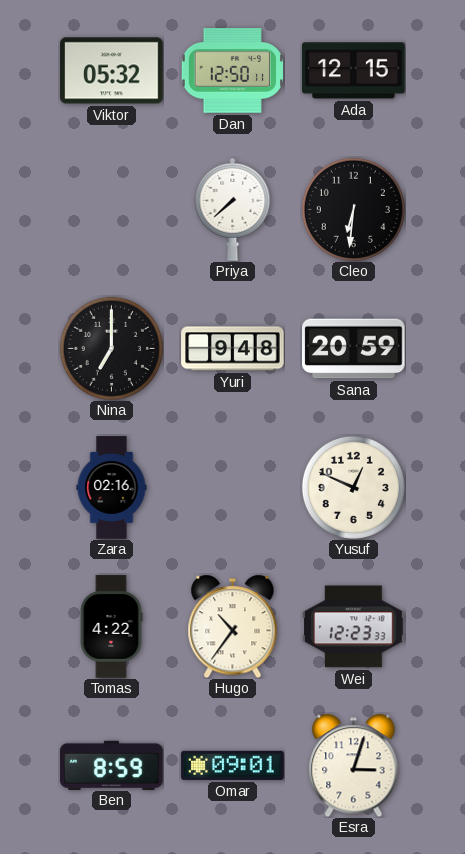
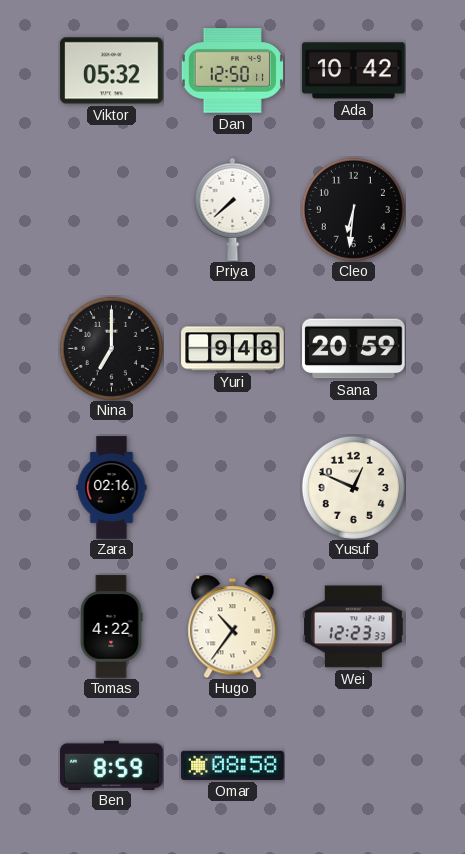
Ada: 12:15 -> 10:42 (354, 71)
Omar: 09:01 -> 08:58 (233, 765)
Esra: 3:03 -> none (354, 765)
